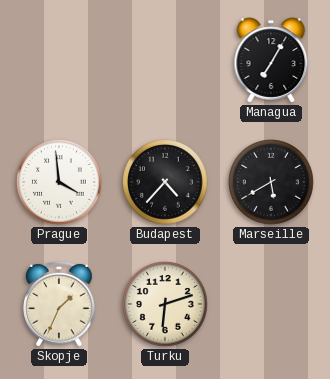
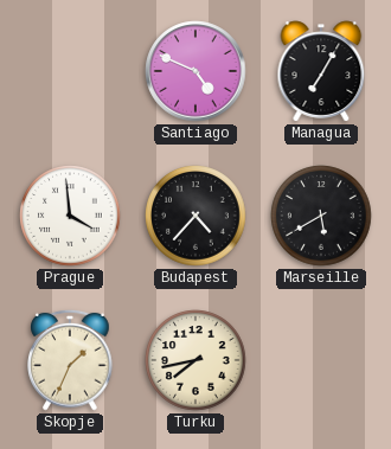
Santiago: none -> 4:49 (195, 71)
Turku: 6:12 -> 7:43 (195, 360)
